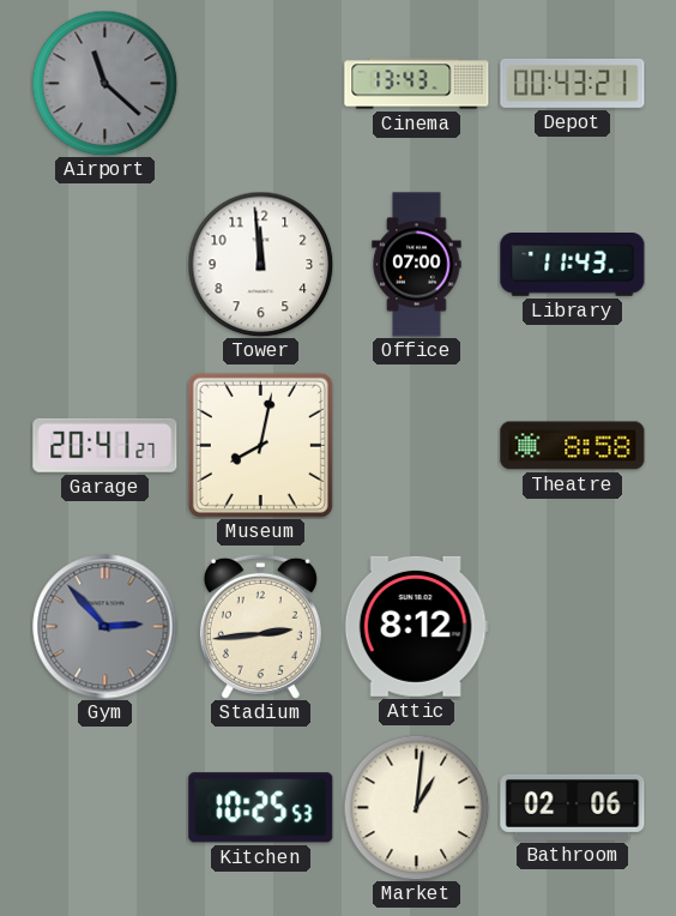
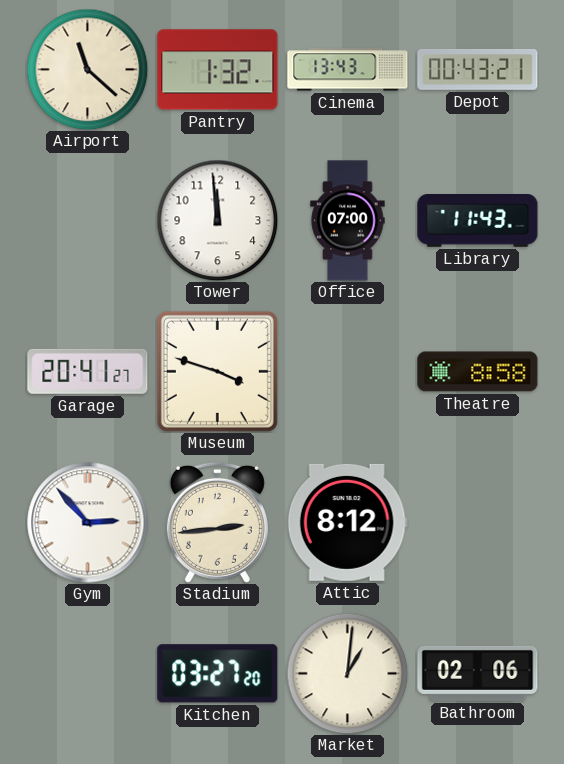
Airport dial: grey -> cream (87, 69)
Pantry: none -> 1:32 (218, 70)
Museum: 8:02 -> 3:48 (217, 371)
Gym dial: grey -> white (88, 523)
Kitchen: 10:25 -> 03:27 (218, 674)
